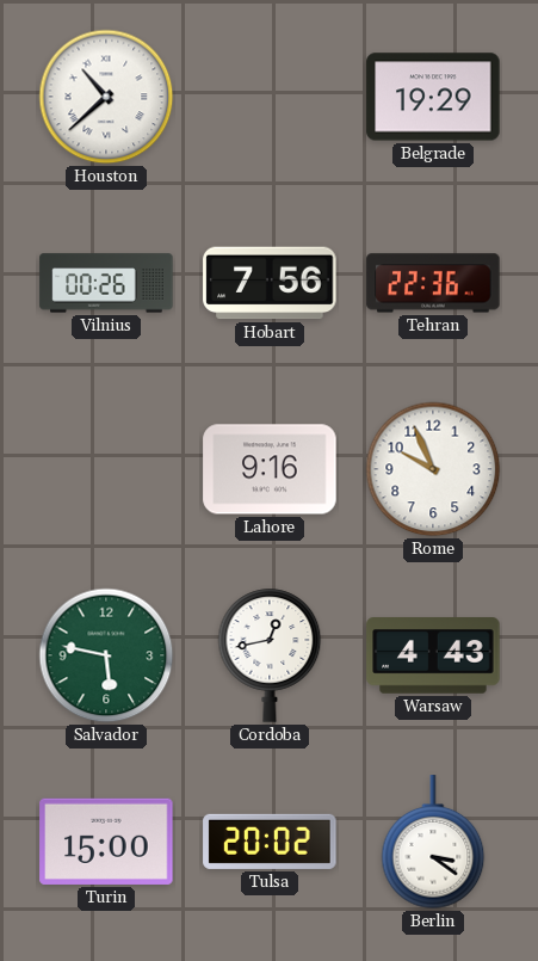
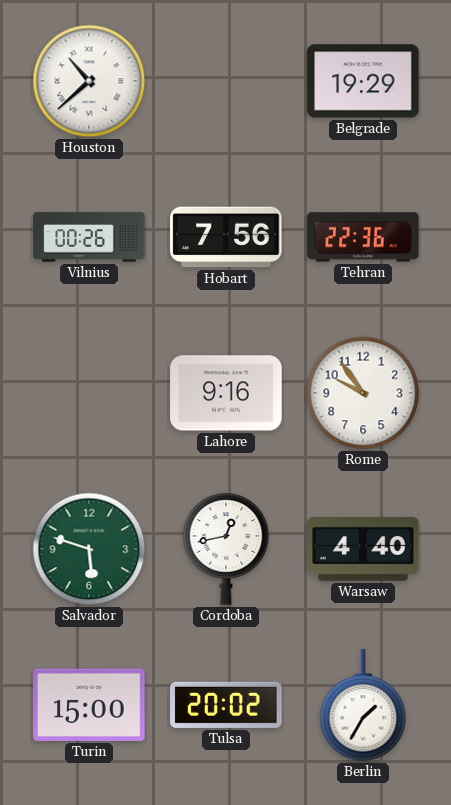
Rome: 9:56 -> 9:54 (363, 393)
Salvador: 5:47 -> 5:48 (89, 549)
Warsaw: 4:43 -> 4:40 (363, 550)
Berlin: 3:21 -> 1:35 (363, 706)
